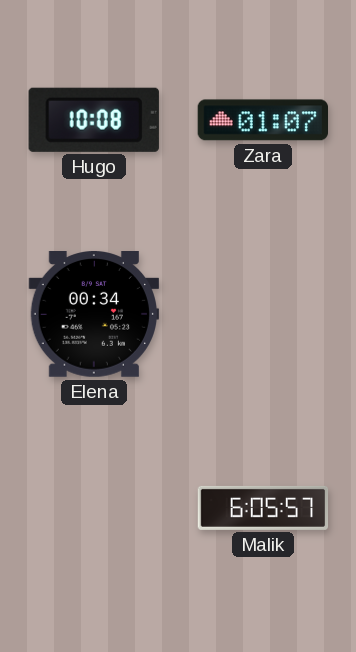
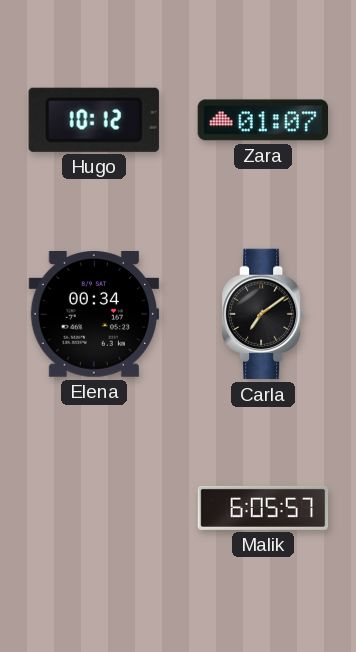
Hugo: 10:08 -> 10:12 (94, 120)
Carla: none -> 7:09 (264, 314)
